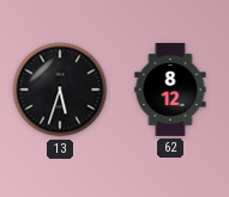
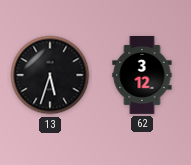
62: 8:12 -> 3:12 (142, 76)
